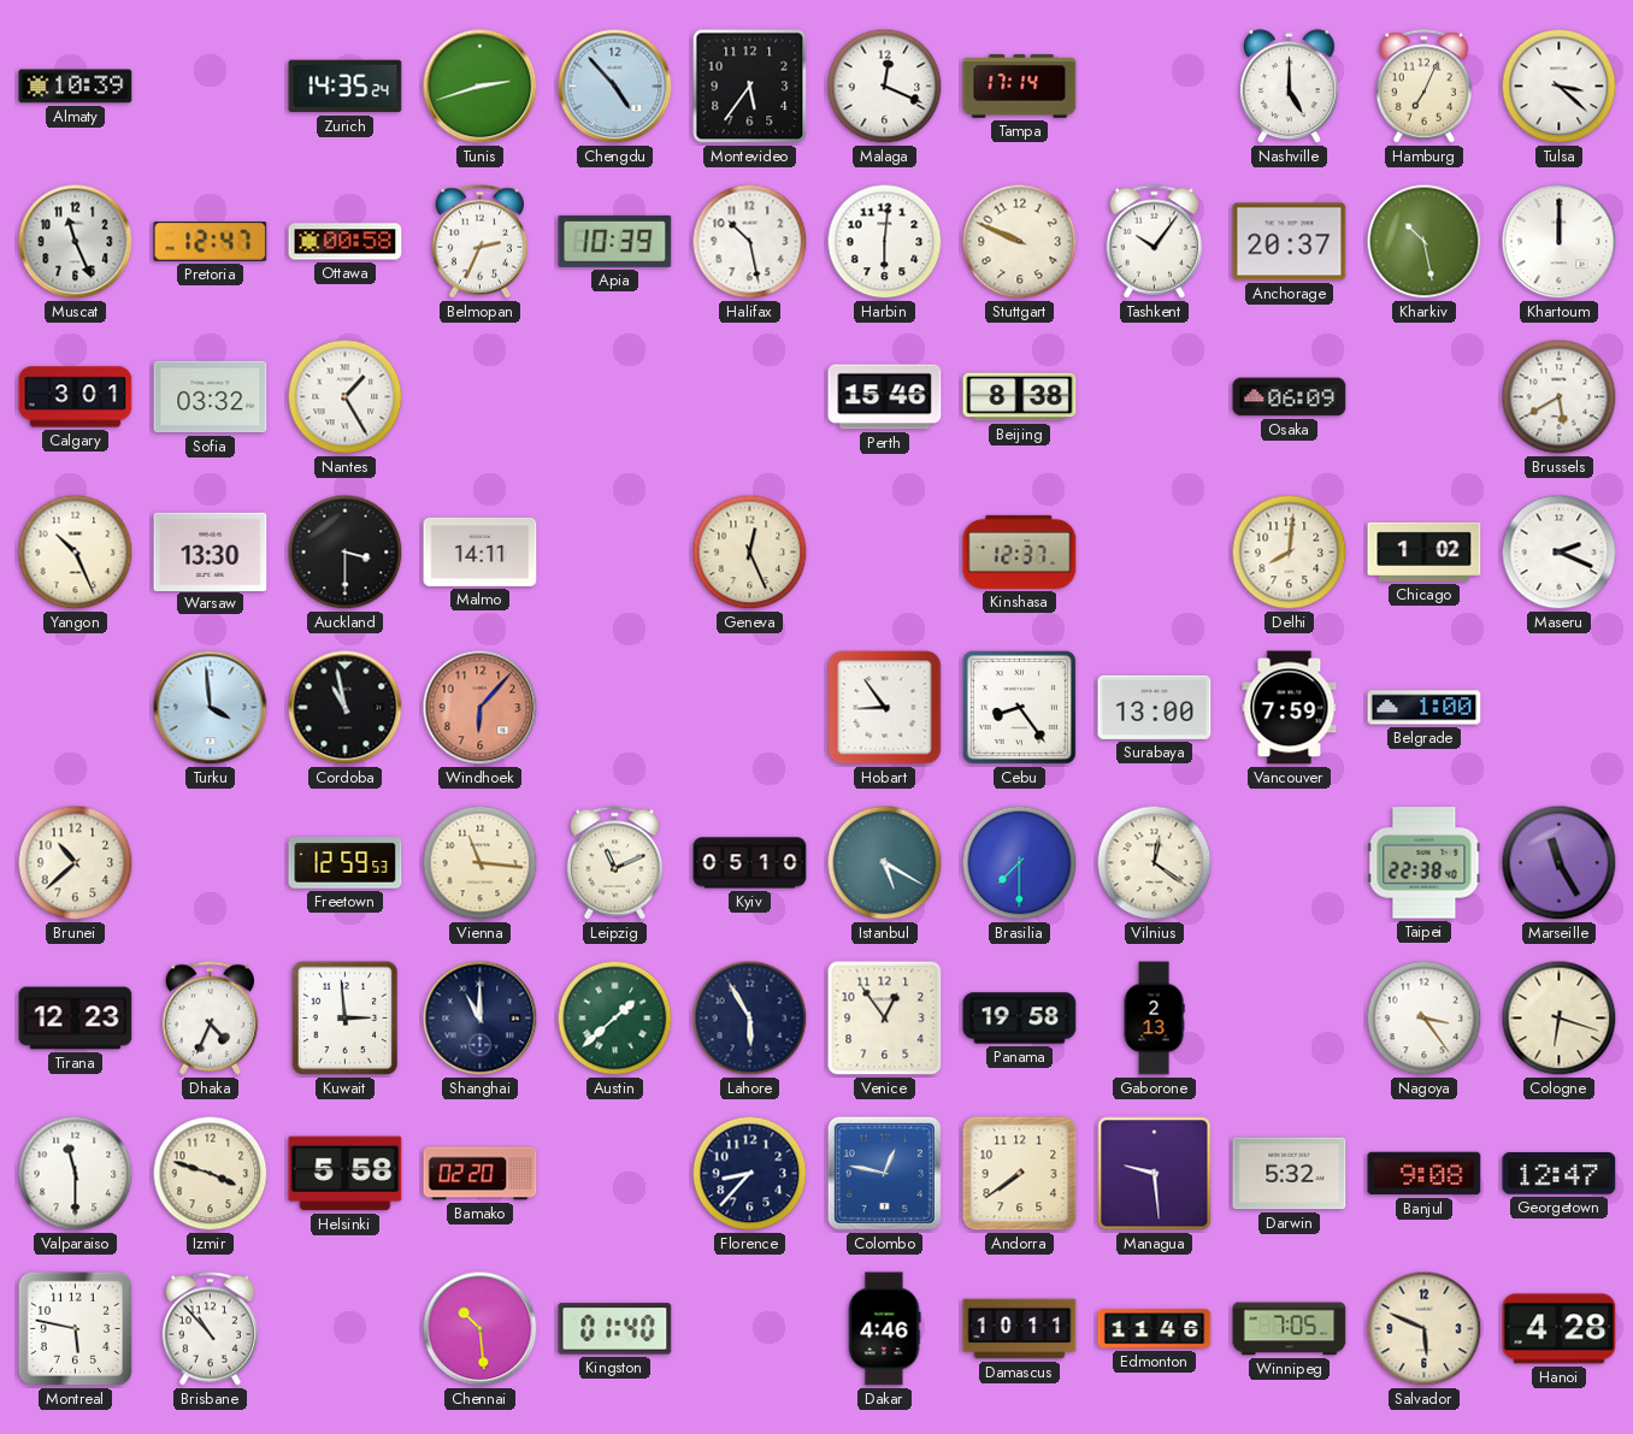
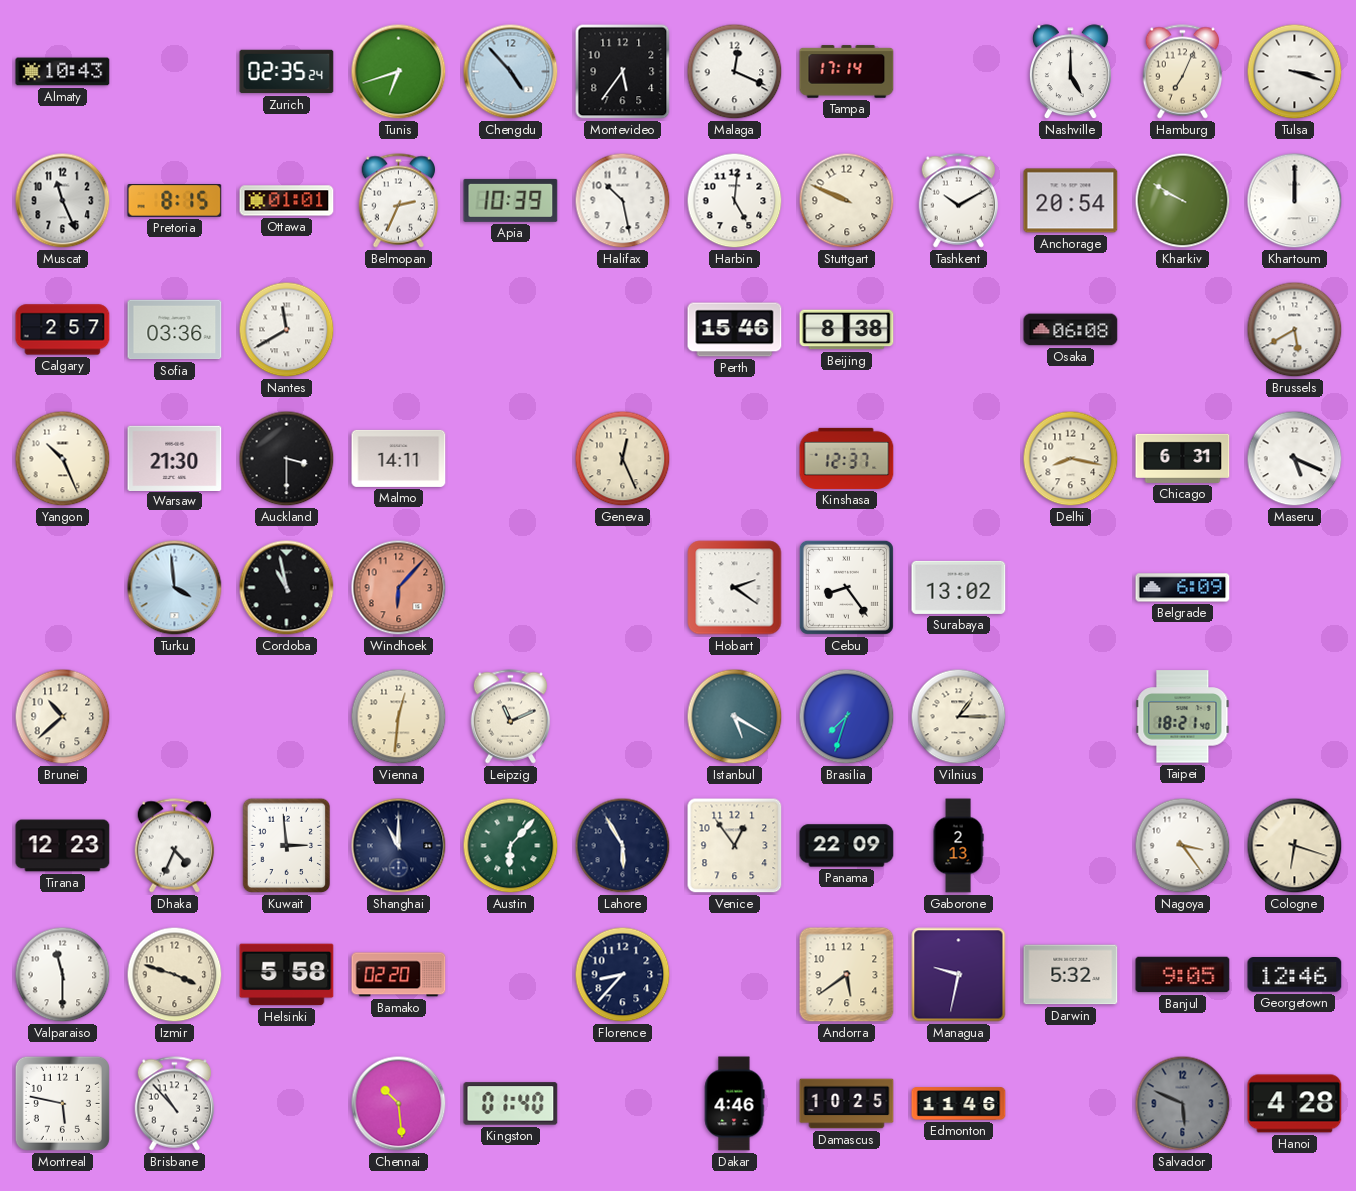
Almaty: 10:39 -> 10:43 (63, 72)
Zurich: 14:35 -> 02:35 (287, 72)
Tunis: 2:42 -> 6:42 (399, 72)
Tulsa: 3:22 -> 3:18 (1295, 72)
Pretoria: 12:47 -> 8:15 (175, 201)
Ottawa: 00:58 -> 01:01 (287, 201)
Harbin: 6:01 -> 5:01 (735, 201)
Tashkent: 10:06 -> 10:10 (959, 201)
Anchorage: 20:37 -> 20:54 (1071, 201)
Kharkiv: 10:28 -> 9:50 (1183, 201)
Calgary: 3:01 -> 2:57 (63, 330)
Sofia: 03:32 -> 03:36 (175, 330)
Nantes: 1:25 -> 11:40 (287, 330)
Osaka: 06:09 -> 06:08 (1071, 330)
Warsaw: 13:30 -> 21:30 (175, 458)
Delhi: 8:01 -> 8:17 (1071, 459)
Chicago: 1:02 -> 6:31 (1183, 458)
Maseru: 2:19 -> 5:19 (1295, 459)
Hobart: 8:54 -> 2:21 (735, 588)
Surabaya: 13:00 -> 13:02 (959, 587)
Vancouver: 7:59 -> none (1290, 708)
Belgrade: 1:00 -> 6:09 (1183, 588)
Freetown: 12:59 -> none (346, 863)
Vienna: 11:16 -> 12:31 (399, 717)
Kyiv: 05:10 -> none (750, 863)
Brasilia: 7:30 -> 7:33 (847, 717)
Vilnius: 12:21 -> 1:15 (959, 717)
Taipei: 22:38 -> 18:21 (1183, 717)
Marseille: 11:25 -> none (1560, 863)
Austin: 1:38 -> 6:07 (511, 846)
Panama: 19:58 -> 22:09 (847, 846)
Colombo: 12:47 -> none (884, 1173)
Andorra: 7:39 -> 5:39 (847, 975)
Managua: 9:29 -> 9:32 (959, 975)
Banjul: 9:08 -> 9:05 (1183, 975)
Georgetown: 12:47 -> 12:46 (1295, 975)
Damascus: 10:11 -> 10:25 (847, 1104)
Winnipeg: 7:05 -> none (1290, 1329)
Salvador dial: cream -> grey (1183, 1104)
